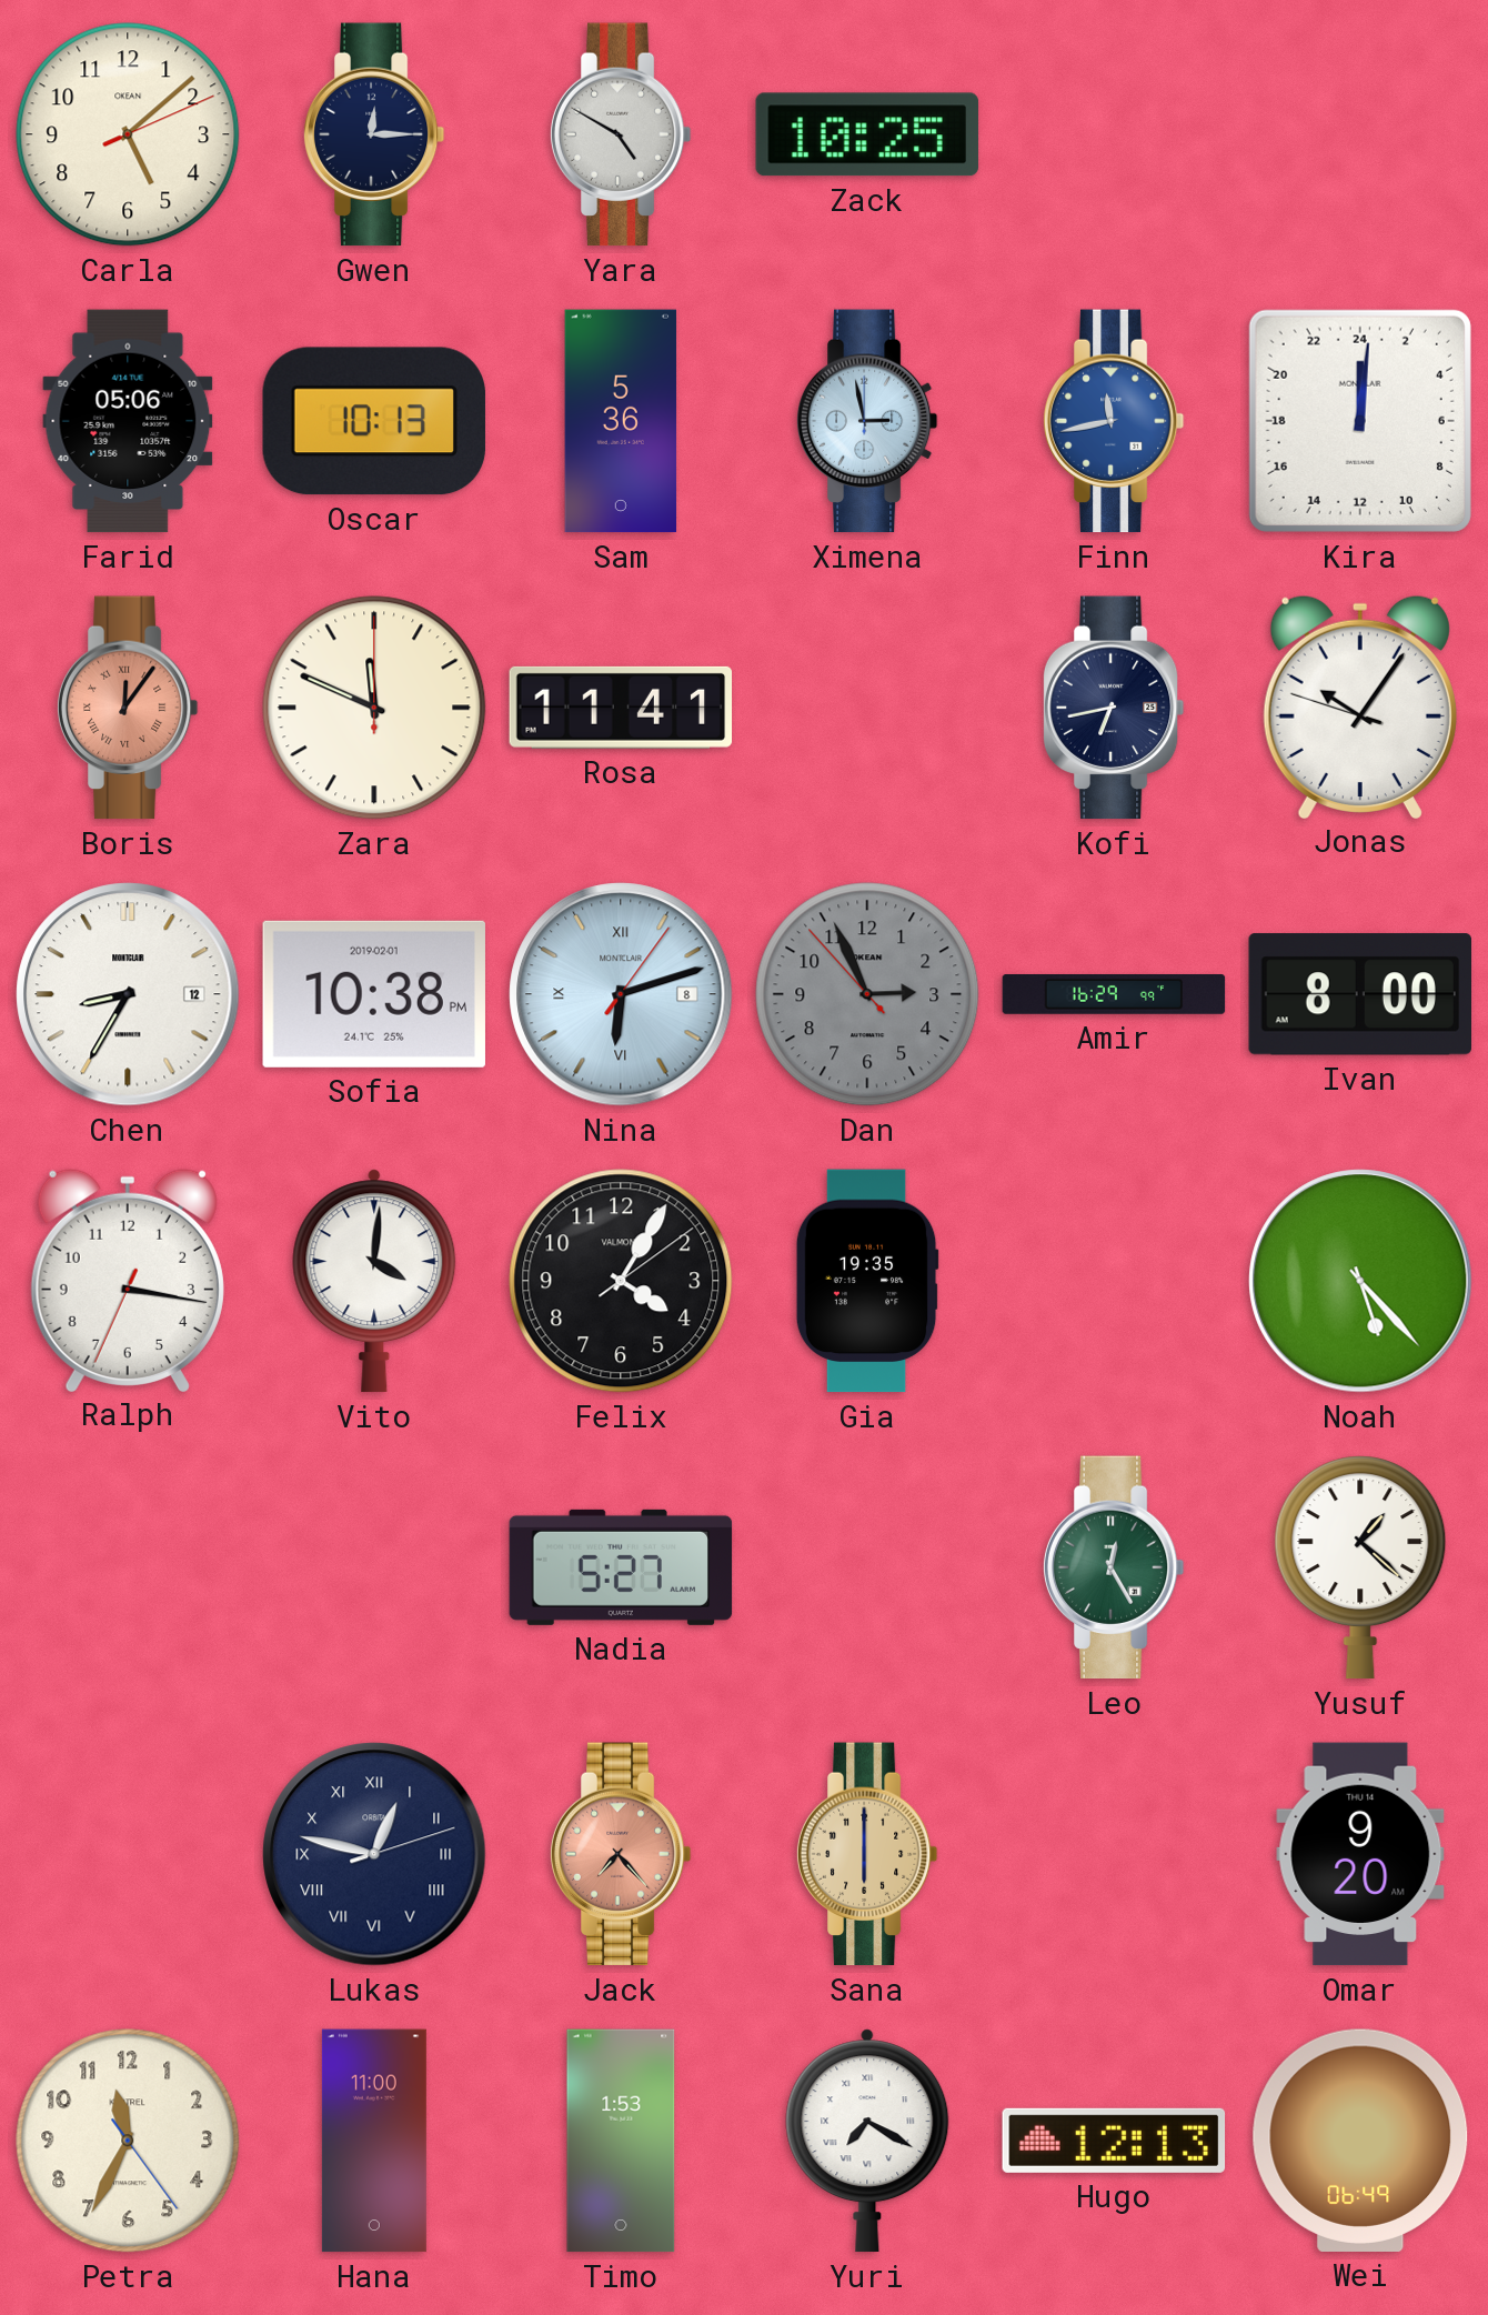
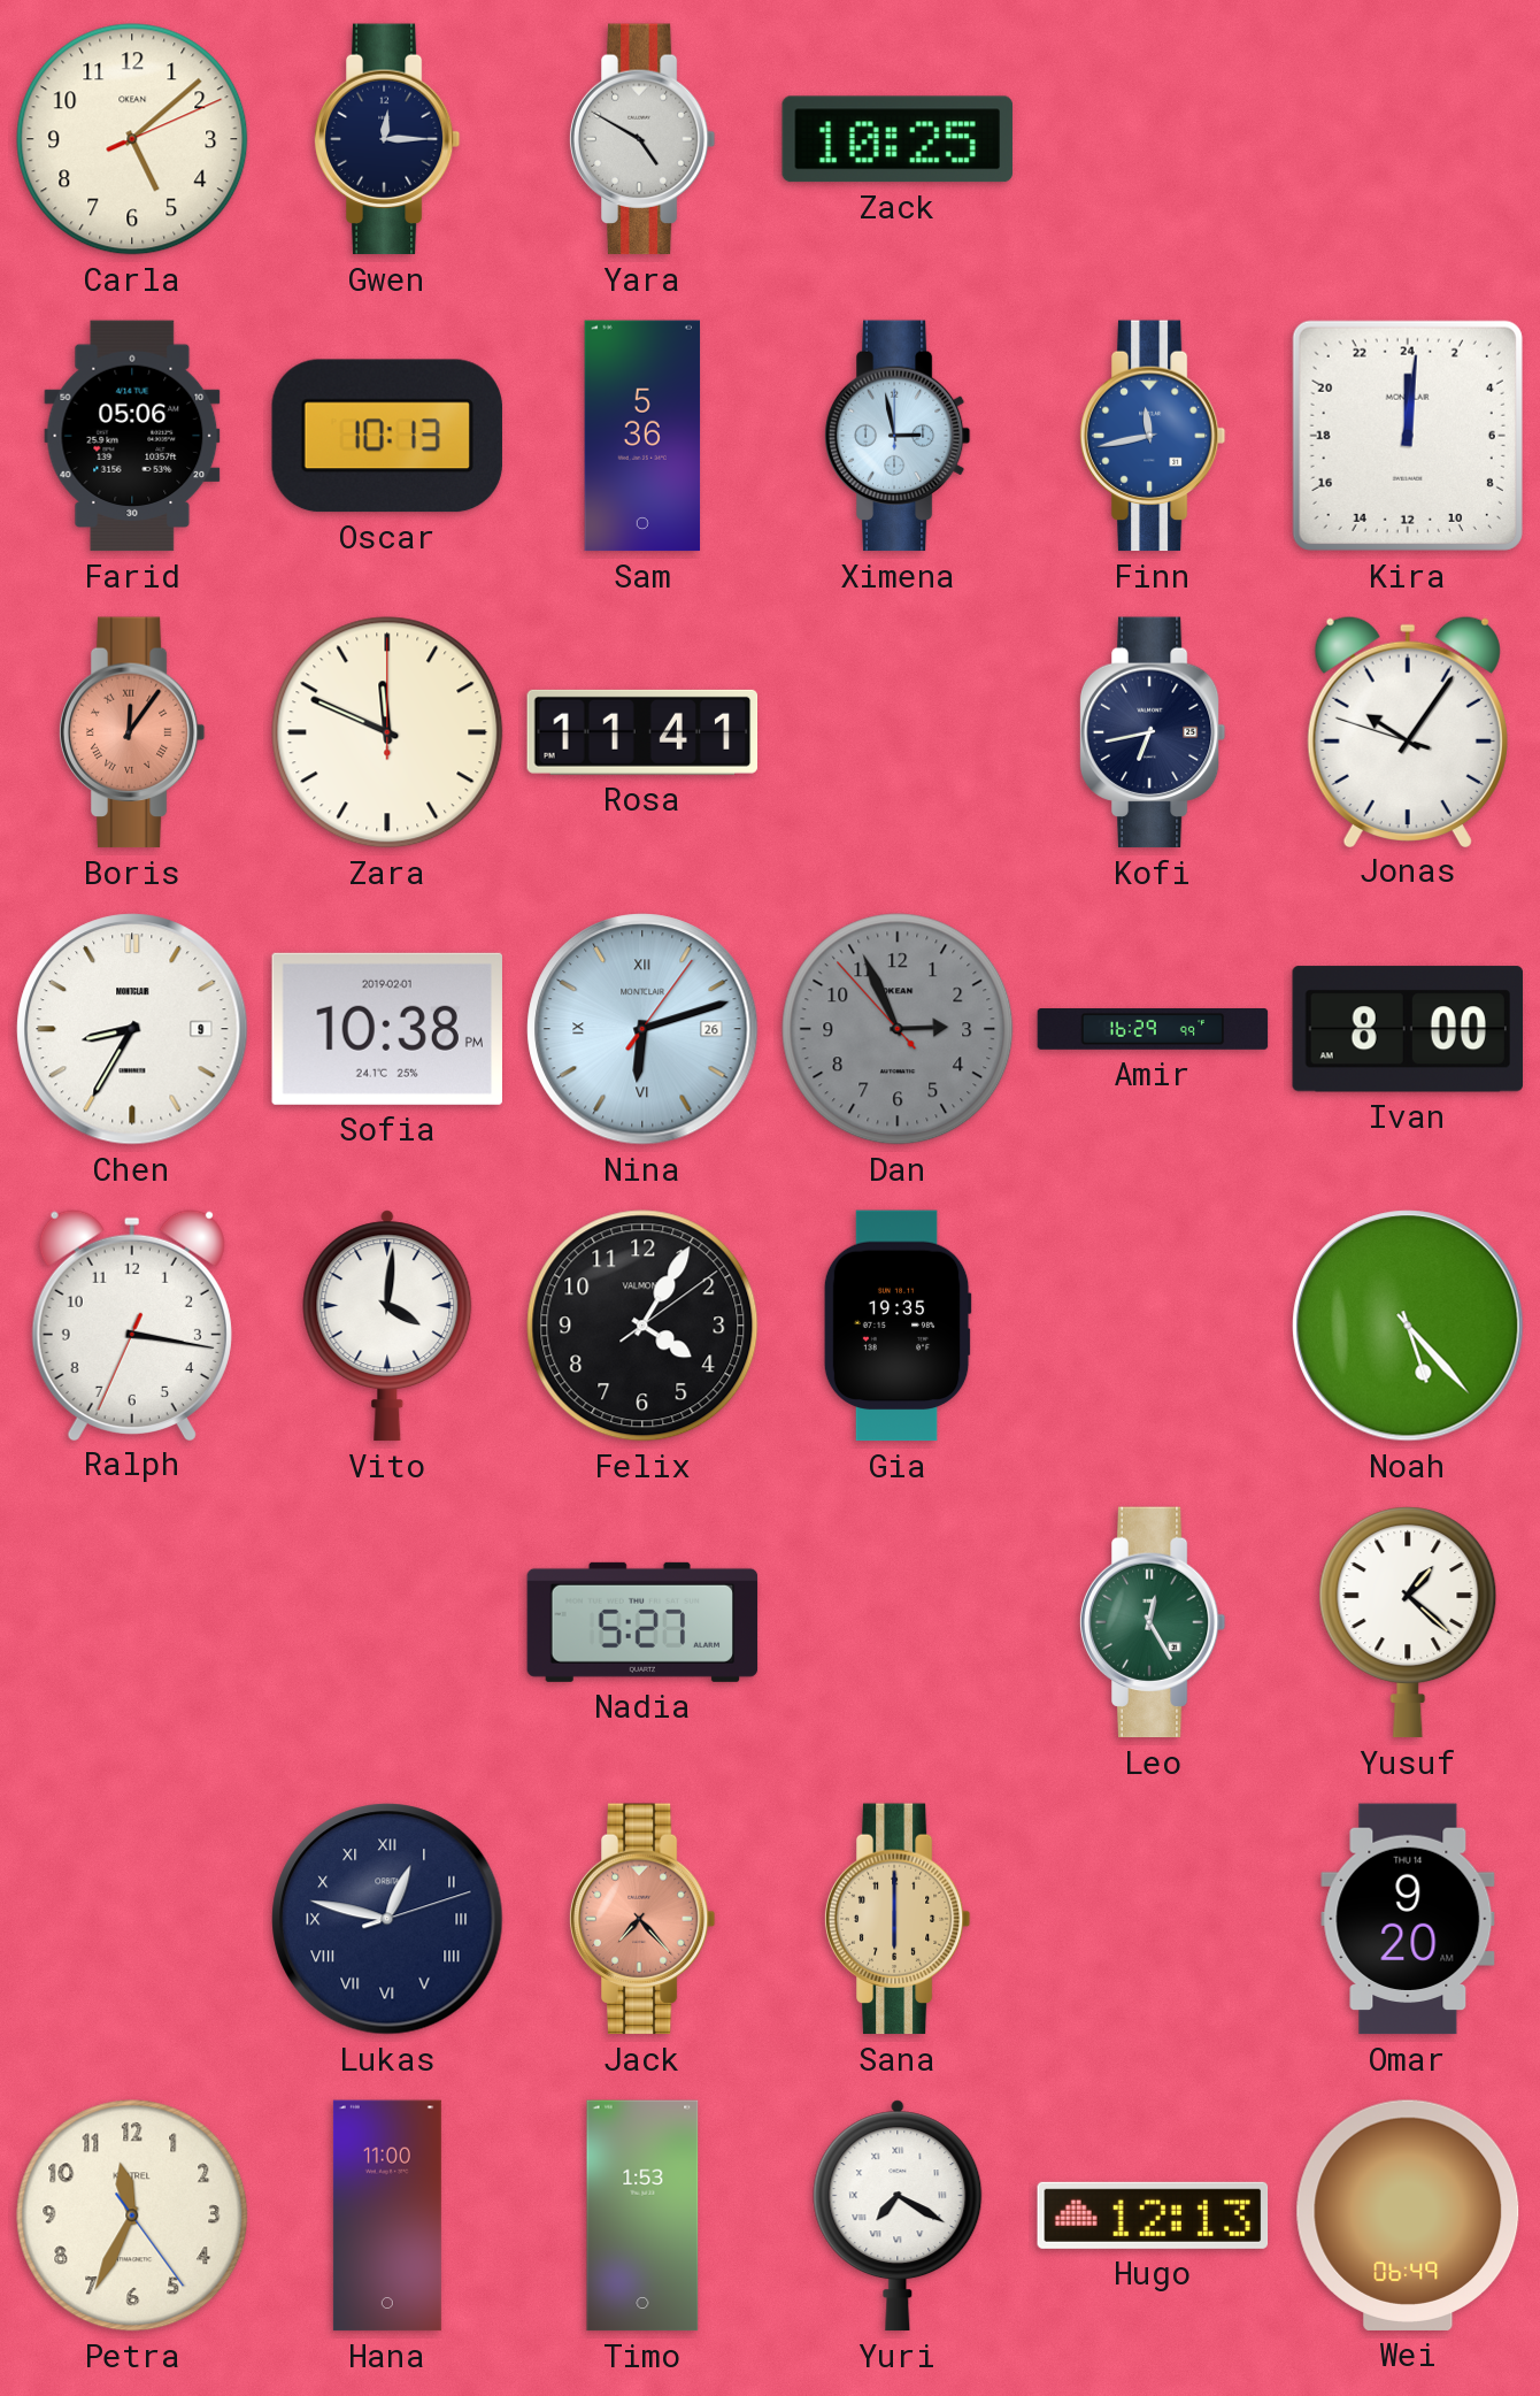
Chen date: 12 -> 9 (132, 1029)
Nina date: 8 -> 26 (642, 1029)
